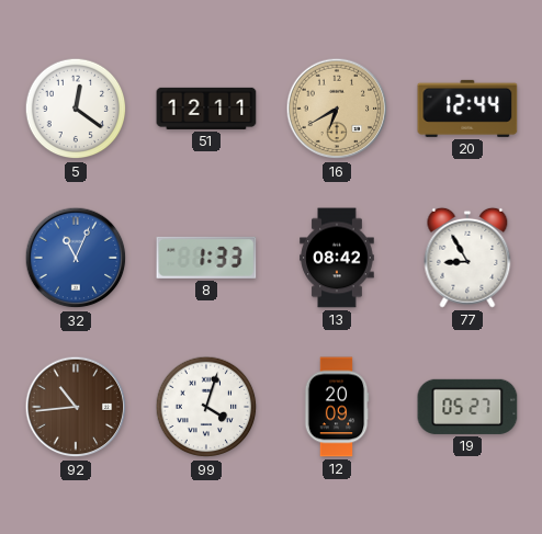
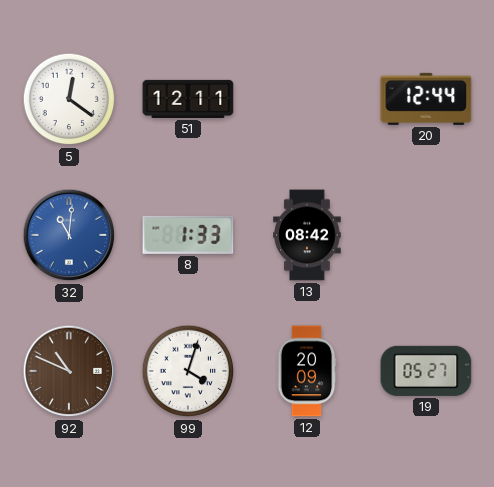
16: 6:40 -> none (337, 109)
32: 11:04 -> 11:01 (69, 235)
77: 8:55 -> none (467, 258)
92: 10:44 -> 10:49 (69, 371)
